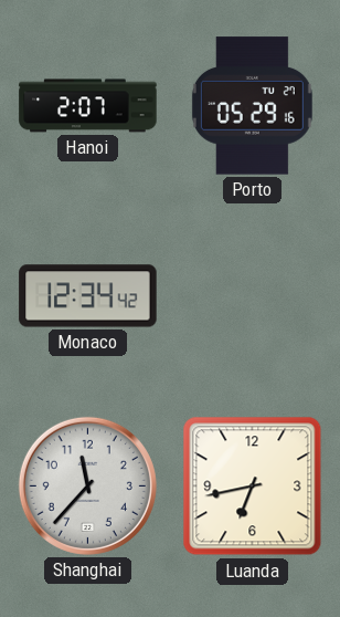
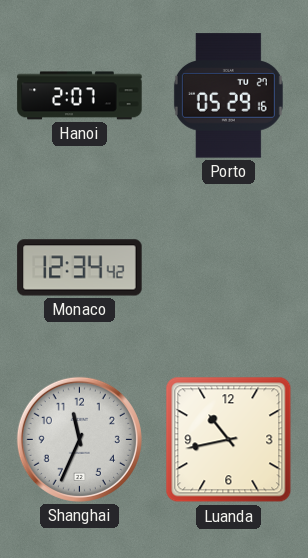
Shanghai: 11:37 -> 11:34 (79, 439)
Luanda: 6:43 -> 10:43 (229, 440)
